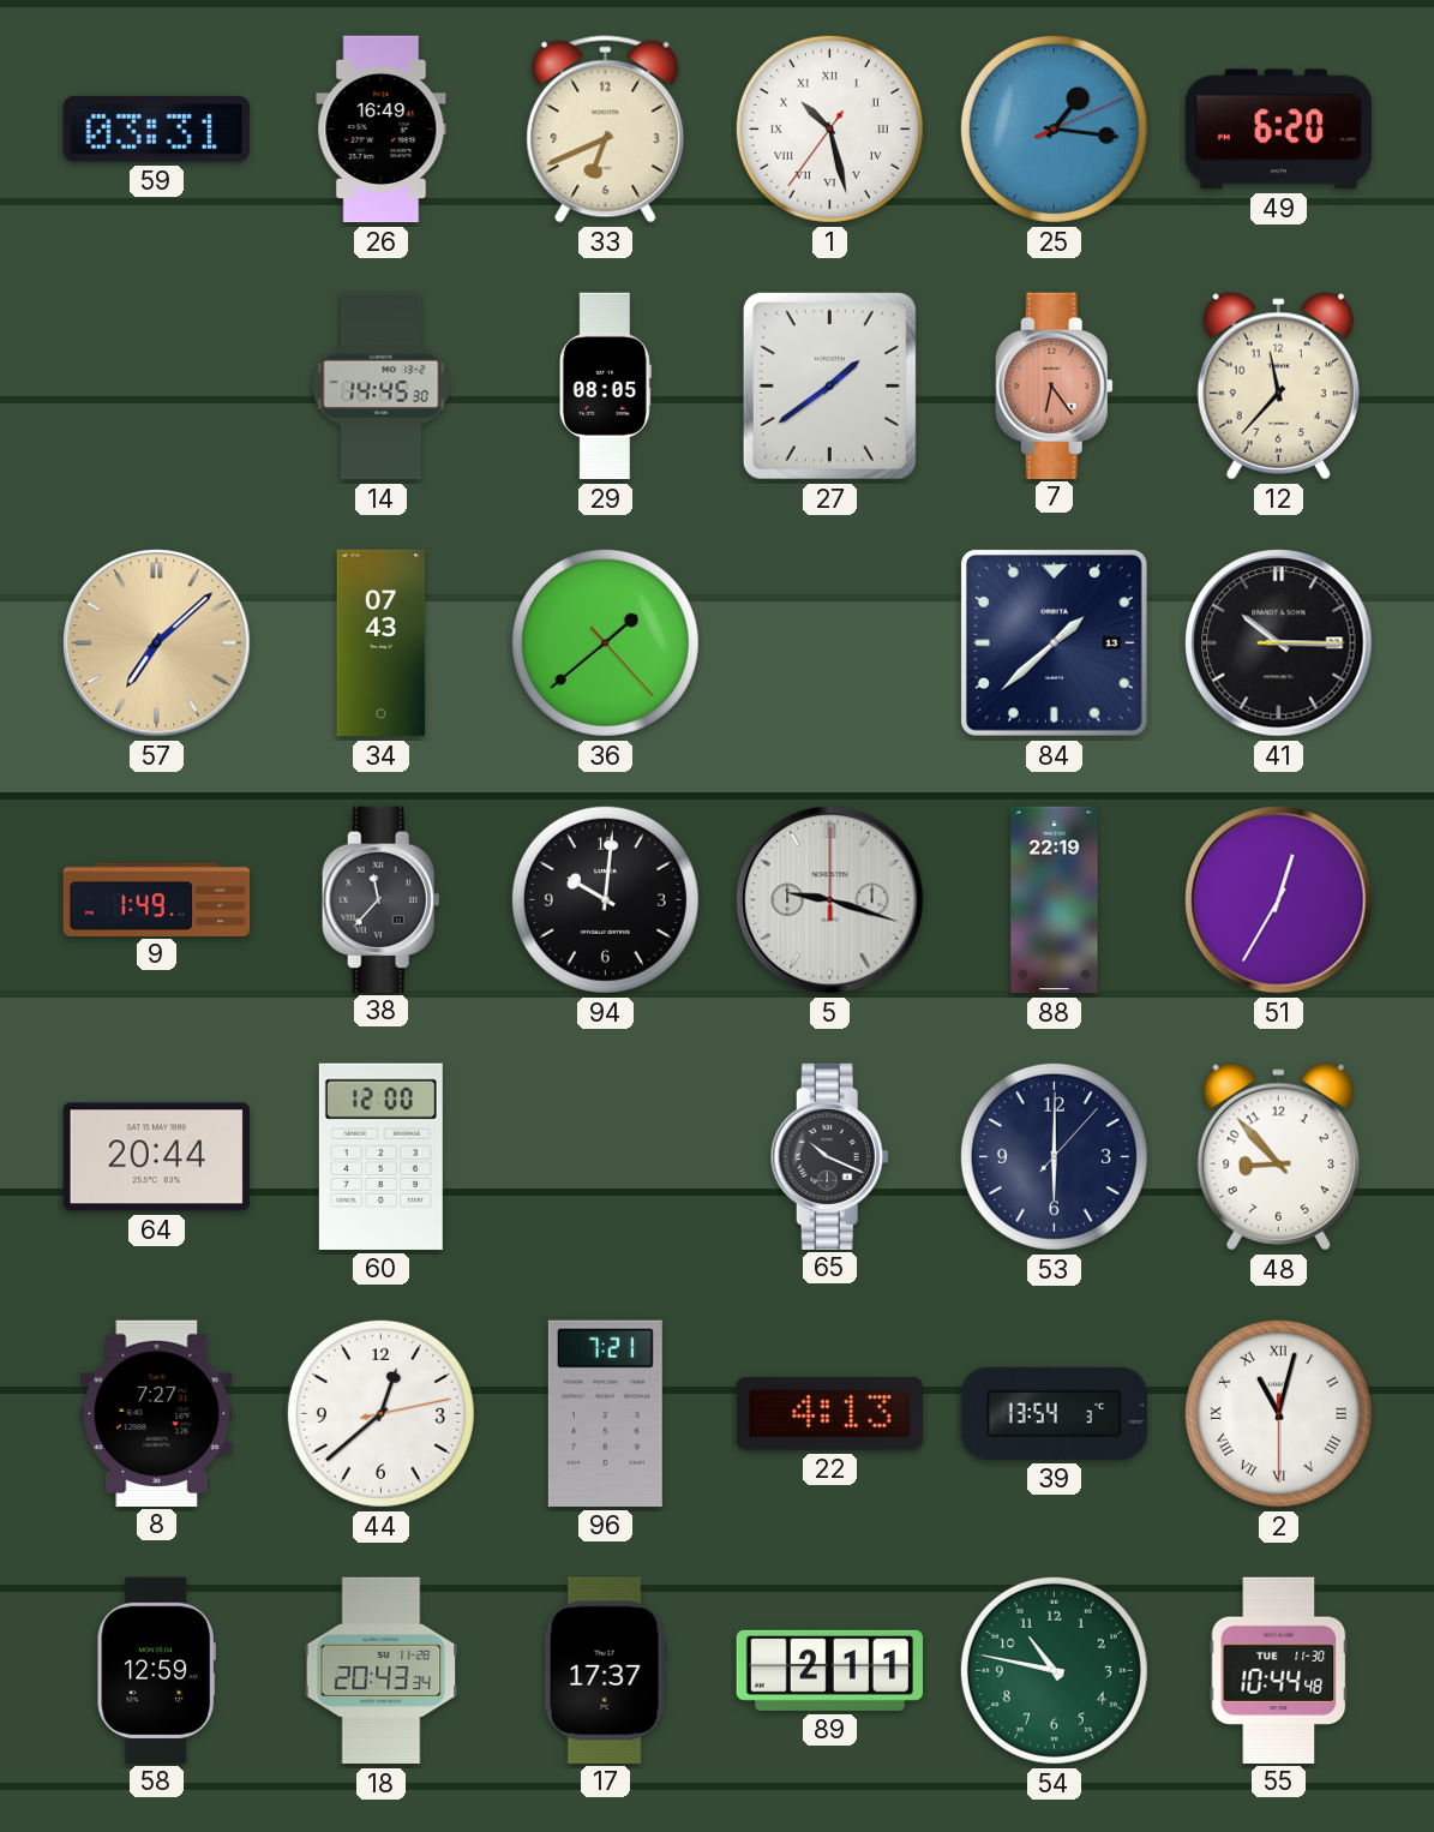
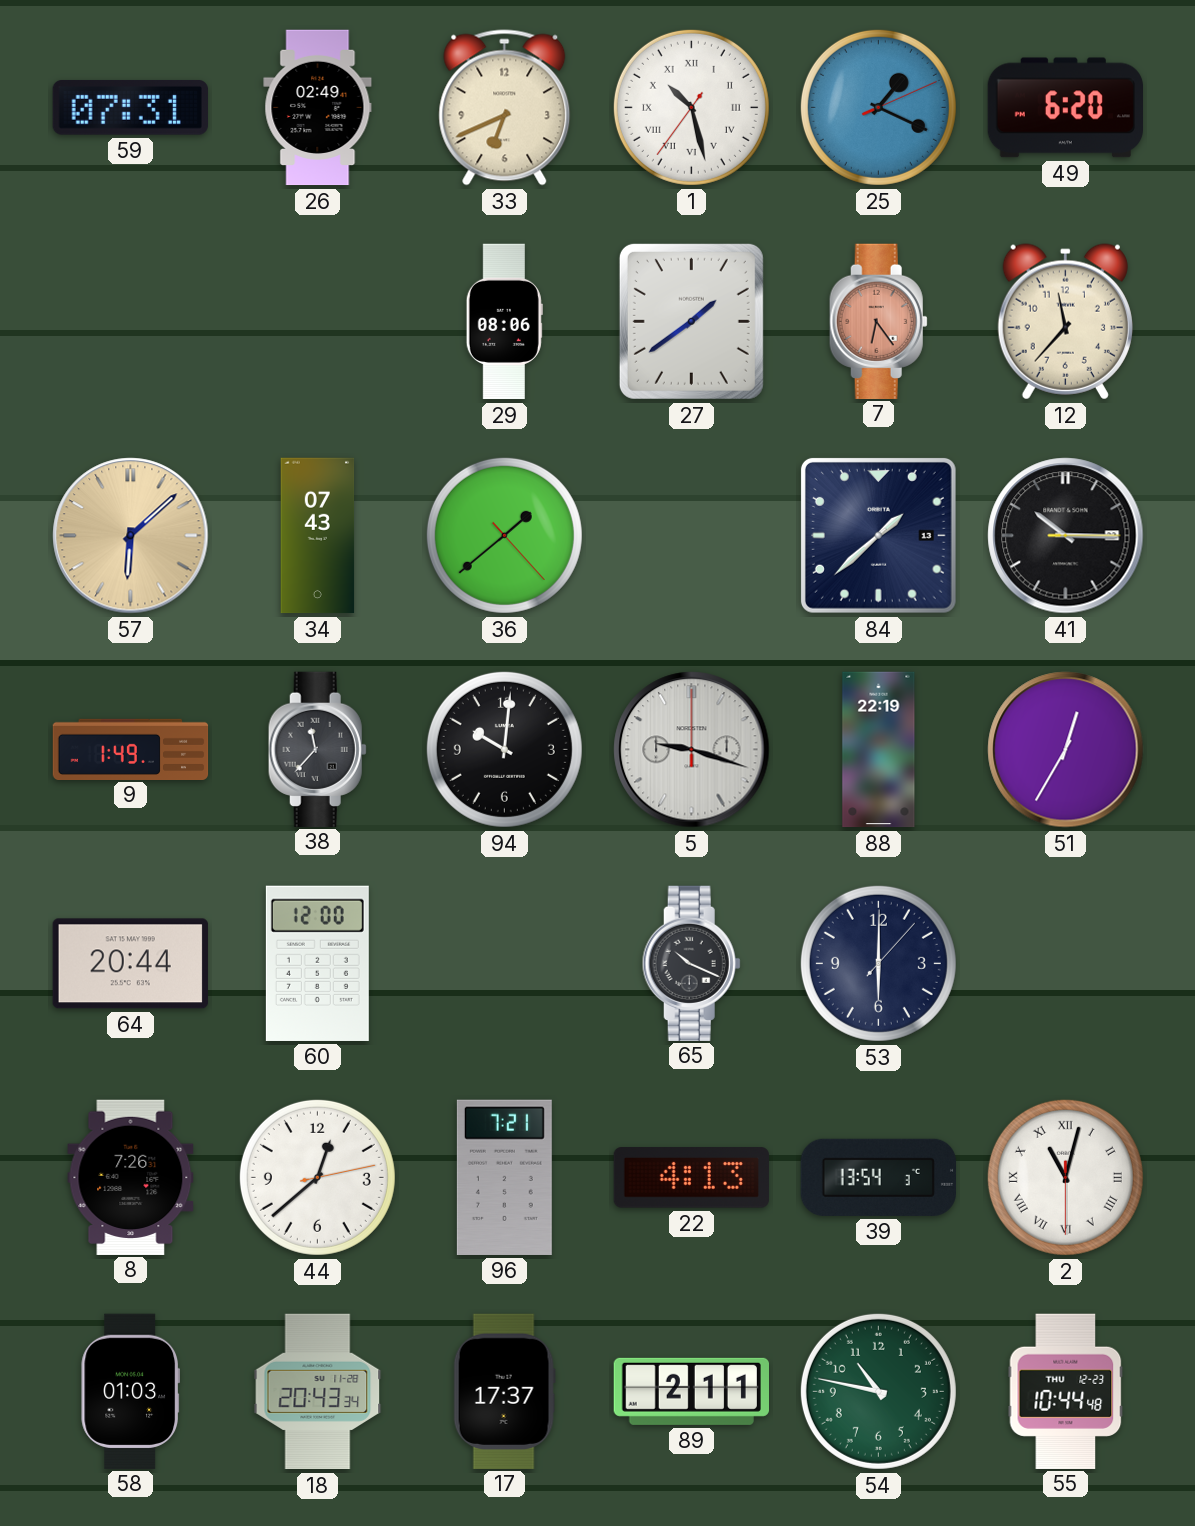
59: 03:31 -> 07:31 (130, 108)
26: 16:49 -> 02:49 (318, 108)
25: 1:16 -> 1:19 (878, 107)
14: 14:45 -> none (382, 387)
29: 08:05 -> 08:06 (504, 322)
57: 7:08 -> 6:08 (131, 536)
48: 8:53 -> none (1278, 1157)
8: 7:27 -> 7:26 (131, 1177)
58: 12:59 -> 01:03 (130, 1391)
55 date: TUE 11-30 -> THU 12-23 (1066, 1391)
